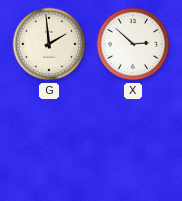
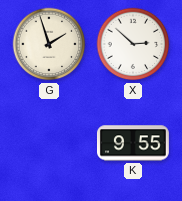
G: 1:59 -> 1:57 (49, 44)
K: none -> 9:55 (134, 143)
